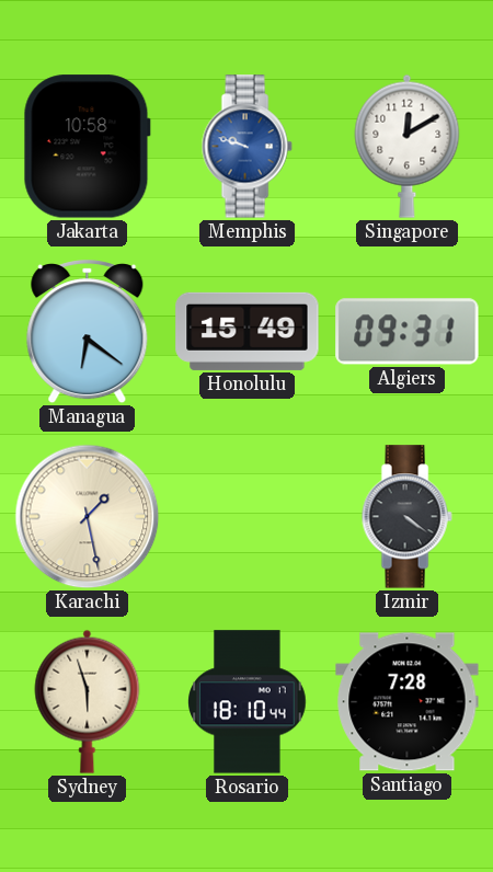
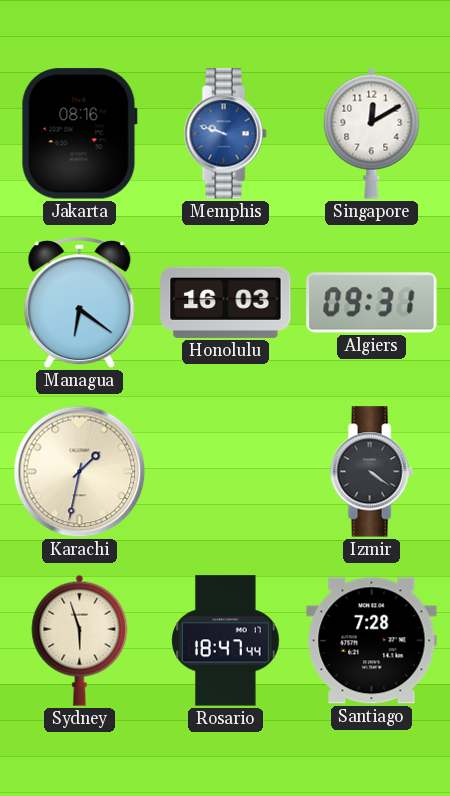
Jakarta: 10:58 -> 08:16 (79, 134)
Honolulu: 15:49 -> 16:03 (226, 302)
Karachi: 1:28 -> 1:32 (80, 472)
Rosario: 18:10 -> 18:47 (226, 641)
